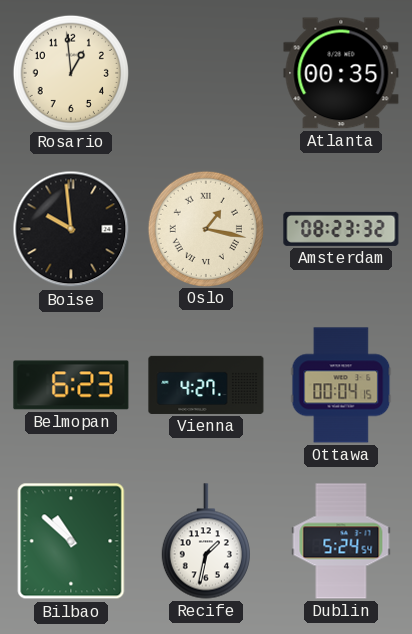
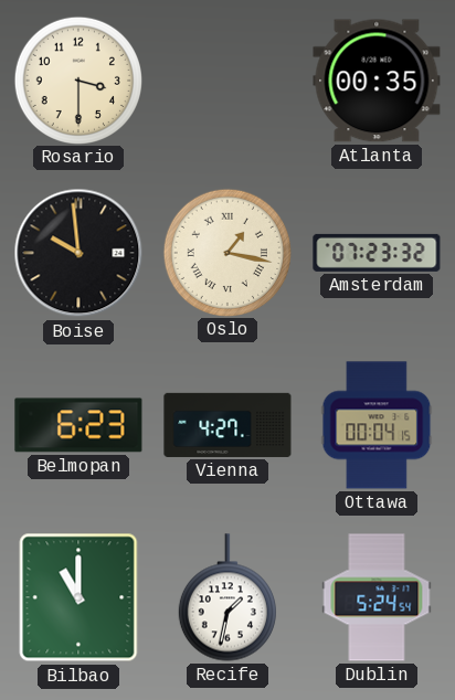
Rosario: 12:59 -> 3:30 (77, 79)
Amsterdam: 08:23 -> 07:23 (377, 253)
Bilbao: 10:52 -> 11:00 (78, 597)
